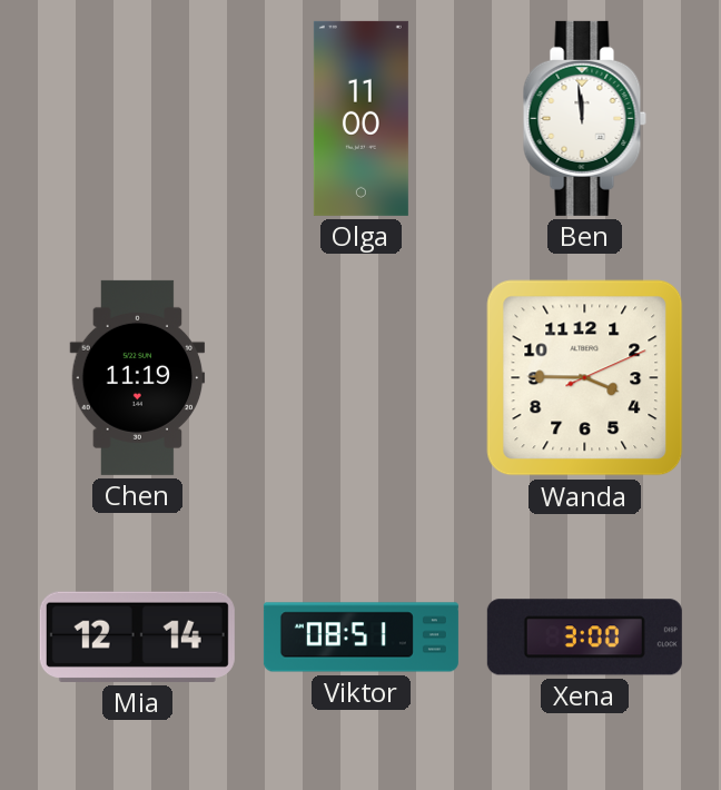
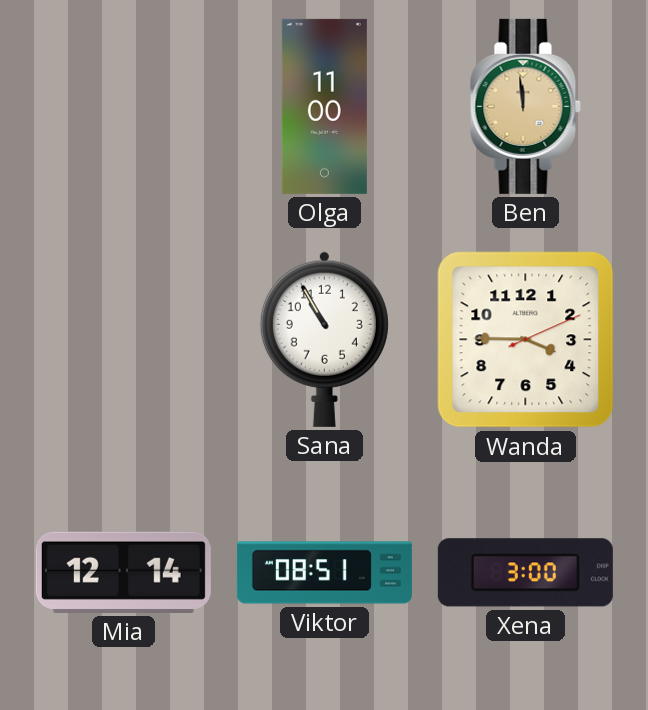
Ben dial: white -> champagne (525, 106)
Chen: 11:19 -> none (138, 377)
Sana: none -> 10:55 (324, 339)
